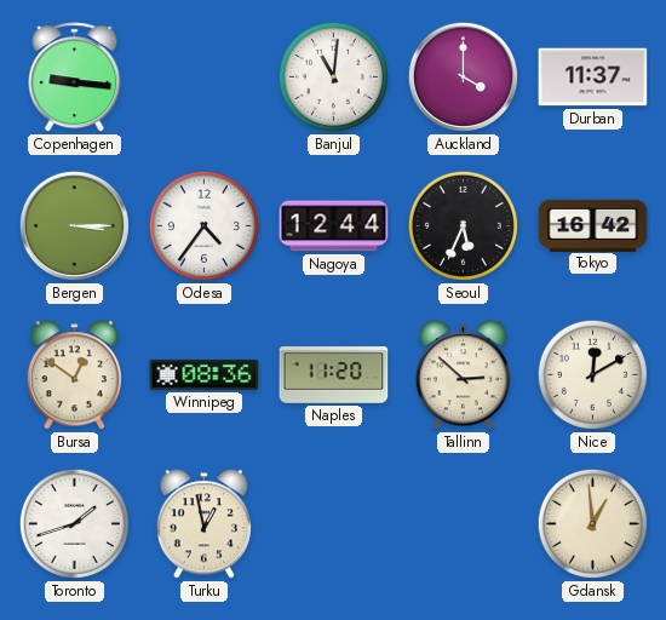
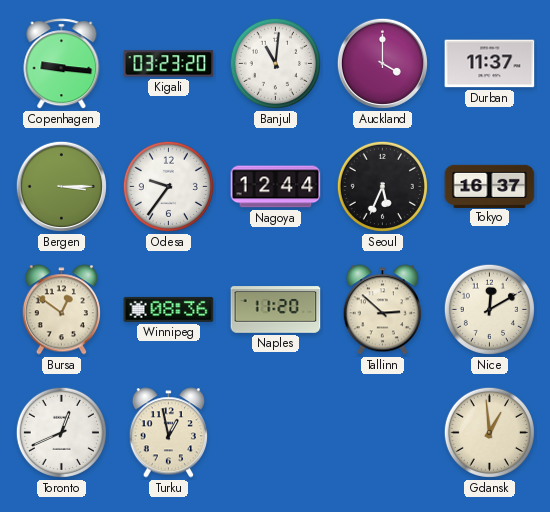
Kigali: none -> 03:23 (169, 64)
Odesa: 4:36 -> 9:36 (168, 186)
Tokyo: 16:42 -> 16:37 (490, 186)
Toronto: 1:42 -> 12:41 (61, 432)
